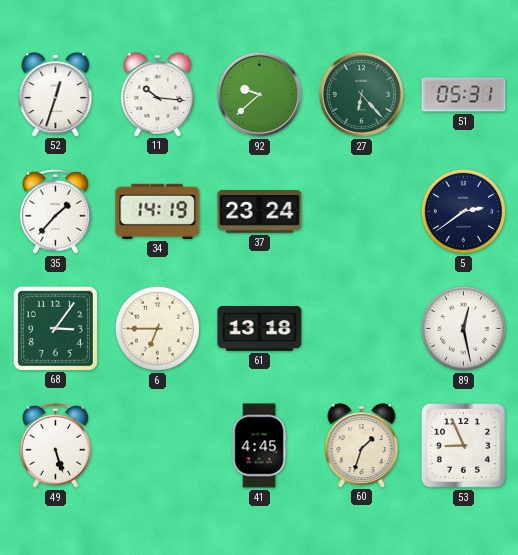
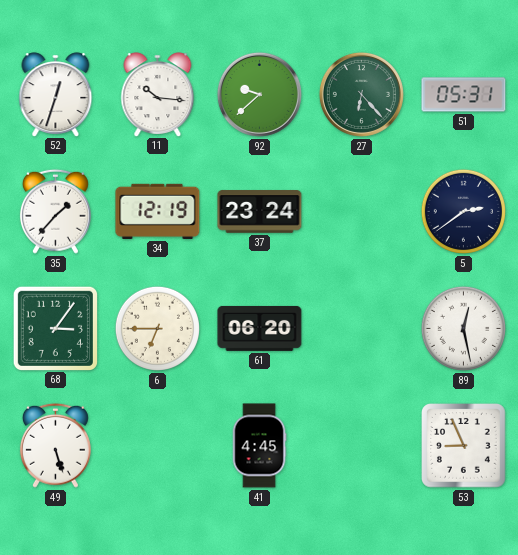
34: 14:19 -> 12:19 (158, 211)
61: 13:18 -> 06:20 (260, 328)
60: 1:33 -> none (362, 445)
